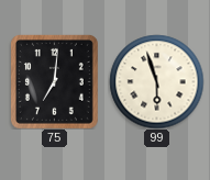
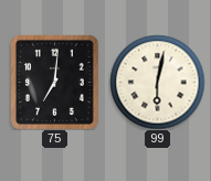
99: 5:57 -> 6:02 (157, 82)
